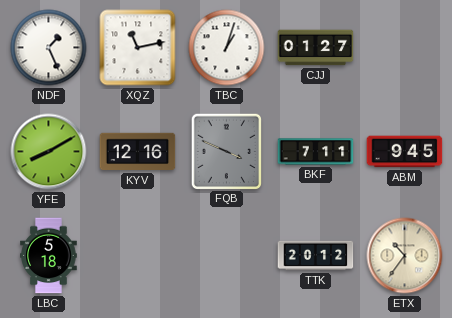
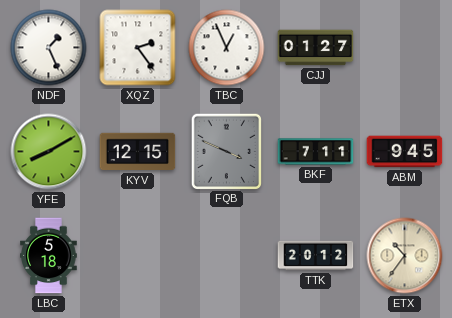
XQZ: 11:13 -> 2:24 (138, 48)
TBC: 1:03 -> 12:56 (227, 48)
KYV: 12:16 -> 12:15 (138, 152)
